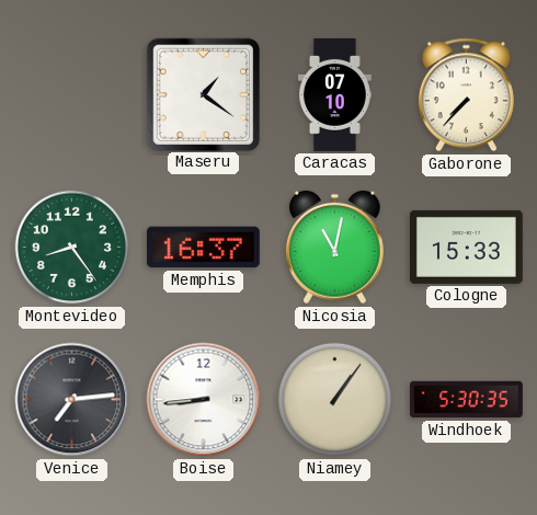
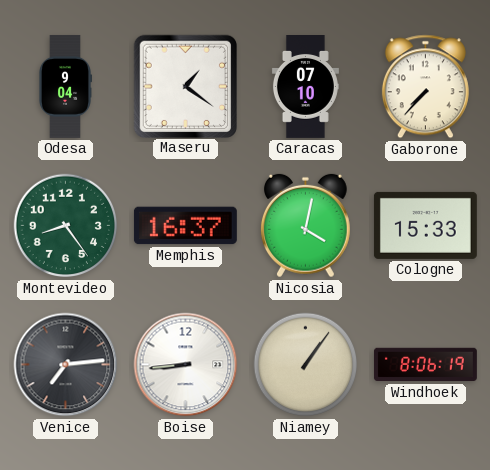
Odesa: none -> 9:04 (64, 86)
Nicosia: 11:02 -> 4:02 (305, 226)
Windhoek: 5:30 -> 8:06 (425, 365)
